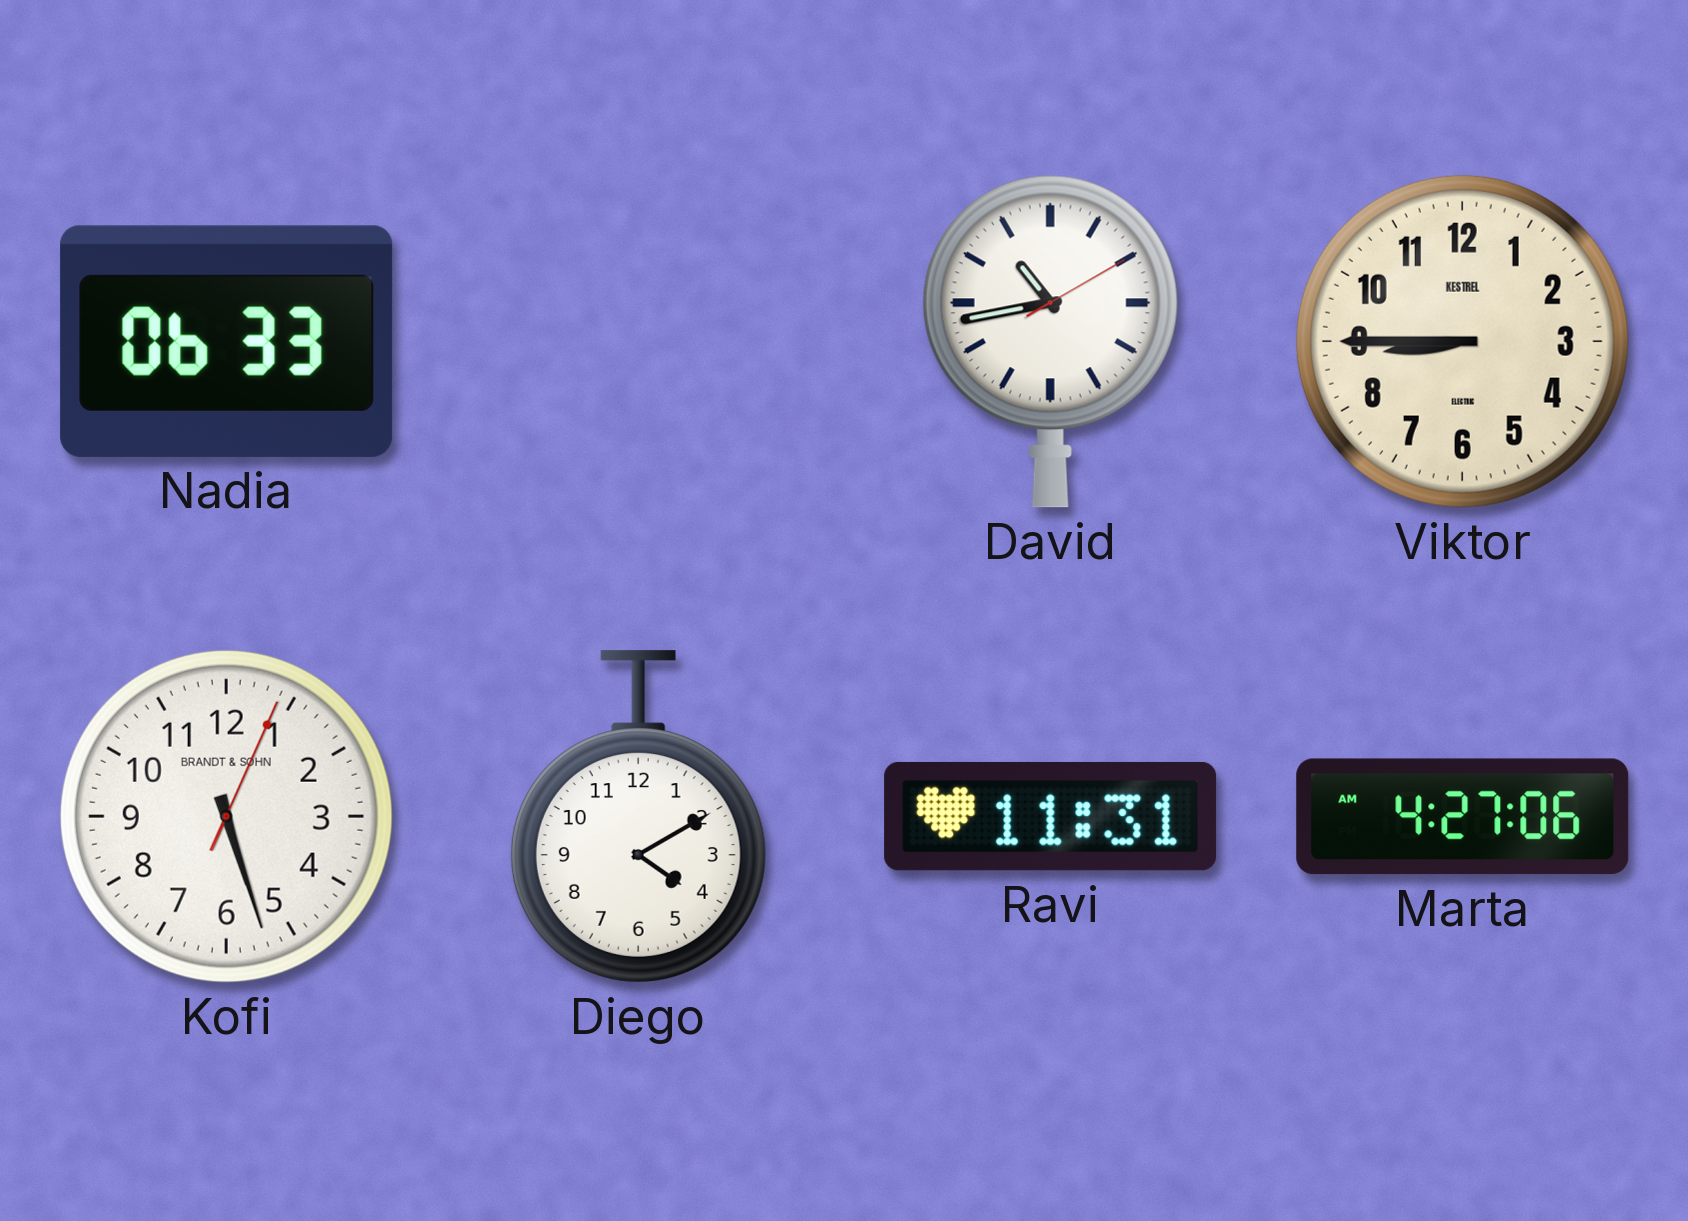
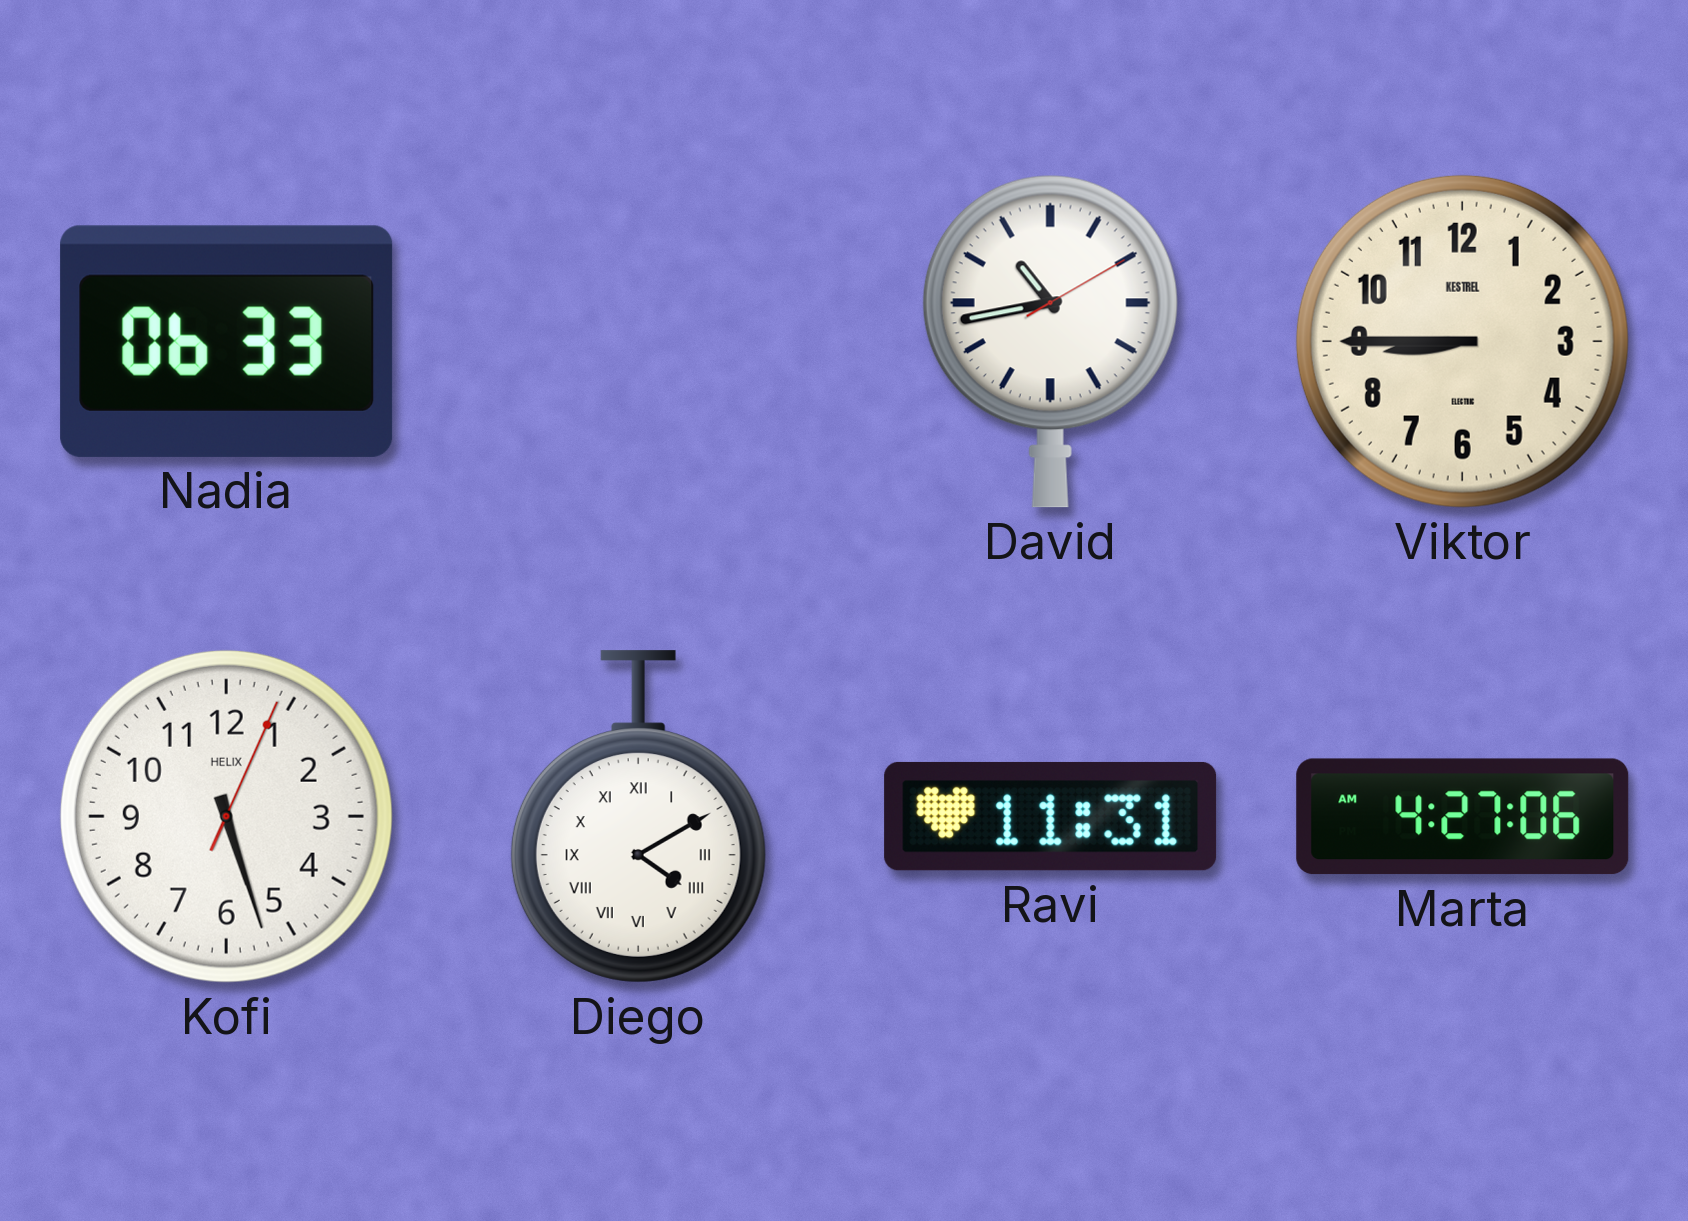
Kofi brand: BRANDT & SOHN -> HELIX (226, 816)
Diego numerals: Arabic -> Roman (638, 817)
